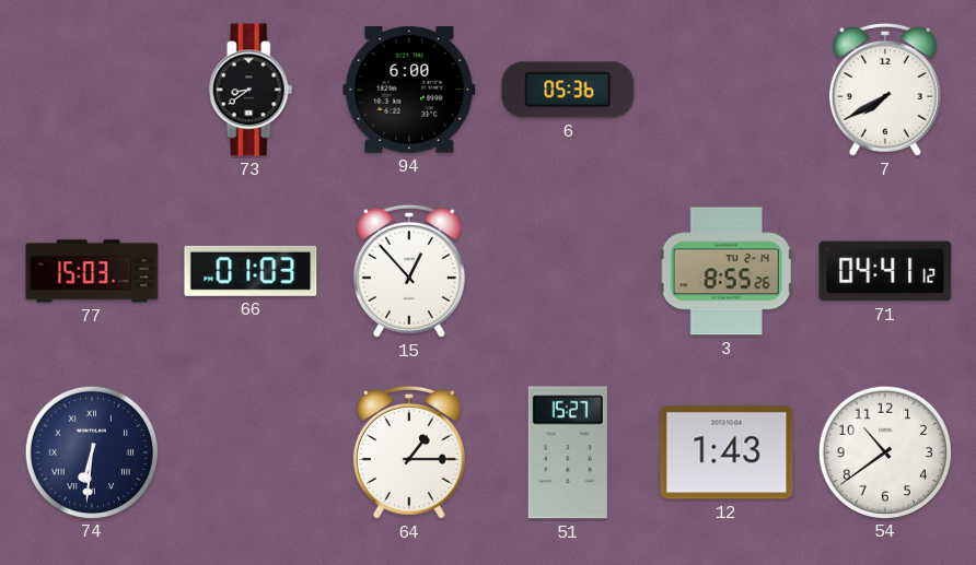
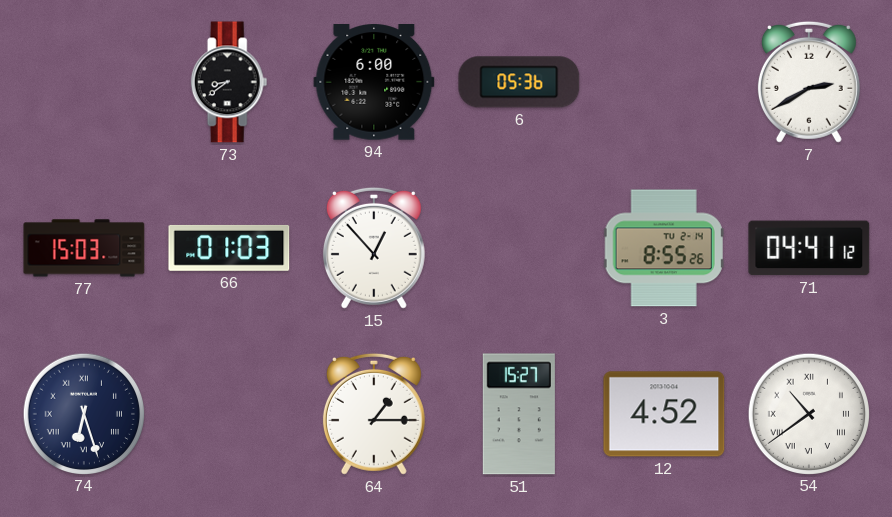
7: 7:40 -> 2:40 (809, 82)
74: 6:31 -> 6:27 (83, 413)
12: 1:43 -> 4:52 (664, 414)
54 numerals: Arabic -> Roman (808, 413)
